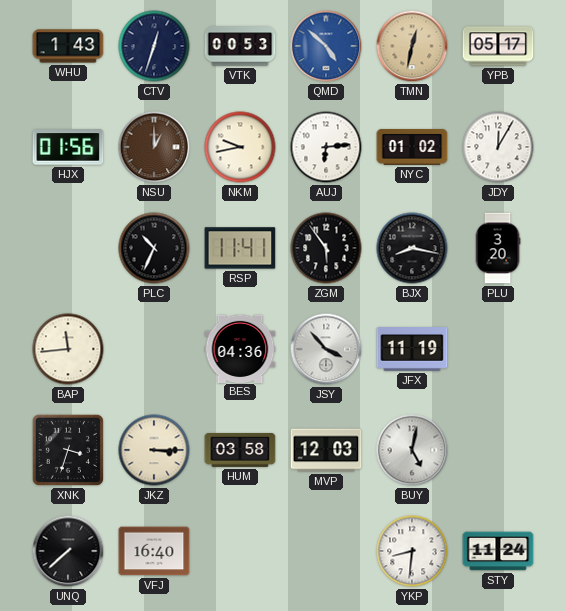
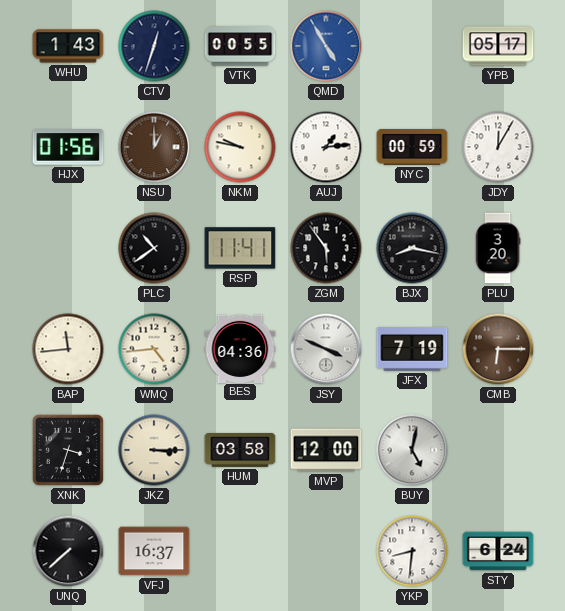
VTK: 00:53 -> 00:55 (240, 46)
QMD: 4:52 -> 4:55 (326, 46)
TMN: 12:32 -> none (412, 46)
NKM: 9:43 -> 9:47 (240, 147)
AUJ: 6:14 -> 1:14 (326, 147)
NYC: 01:02 -> 00:59 (412, 147)
PLC: 10:34 -> 10:39 (154, 248)
WMQ: none -> 4:44 (154, 349)
JSY: 3:53 -> 3:49 (326, 349)
JFX: 11:19 -> 7:19 (412, 350)
CMB: none -> 6:15 (498, 349)
MVP: 12:03 -> 12:00 (326, 450)
VFJ: 16:40 -> 16:37 (154, 551)
STY: 11:24 -> 6:24 (498, 551)
